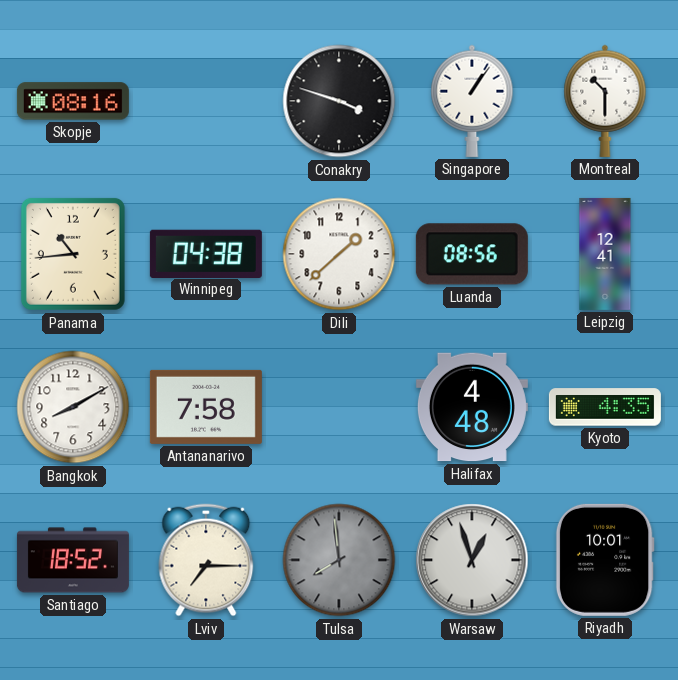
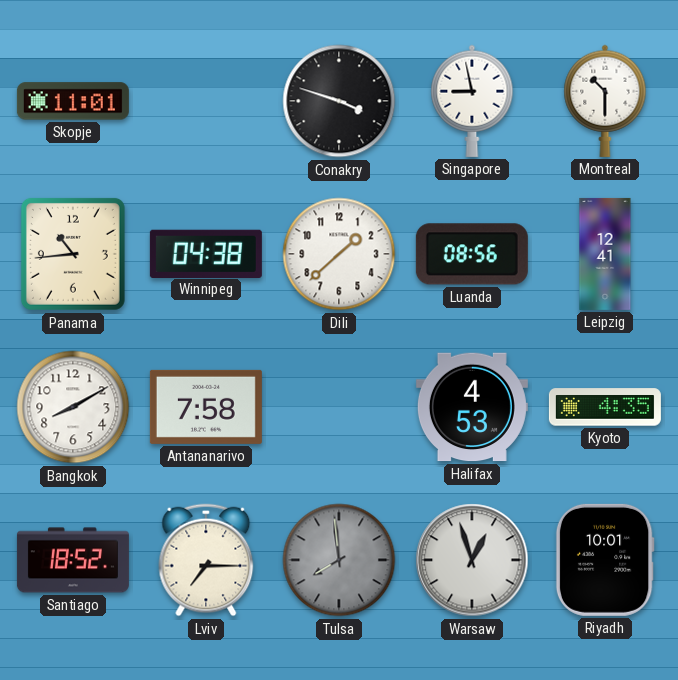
Skopje: 08:16 -> 11:01 (73, 101)
Singapore: 1:06 -> 8:58 (472, 101)
Halifax: 4:48 -> 4:53 (472, 407)
